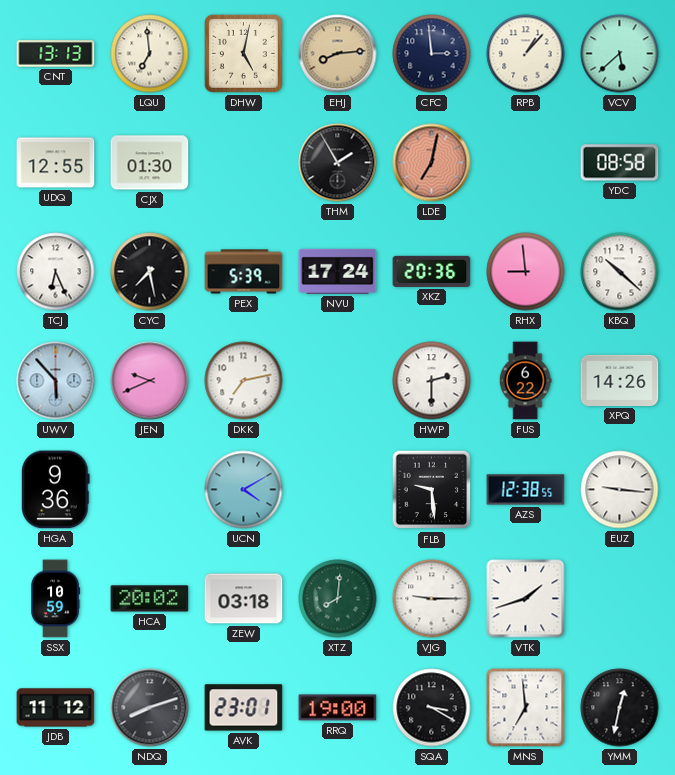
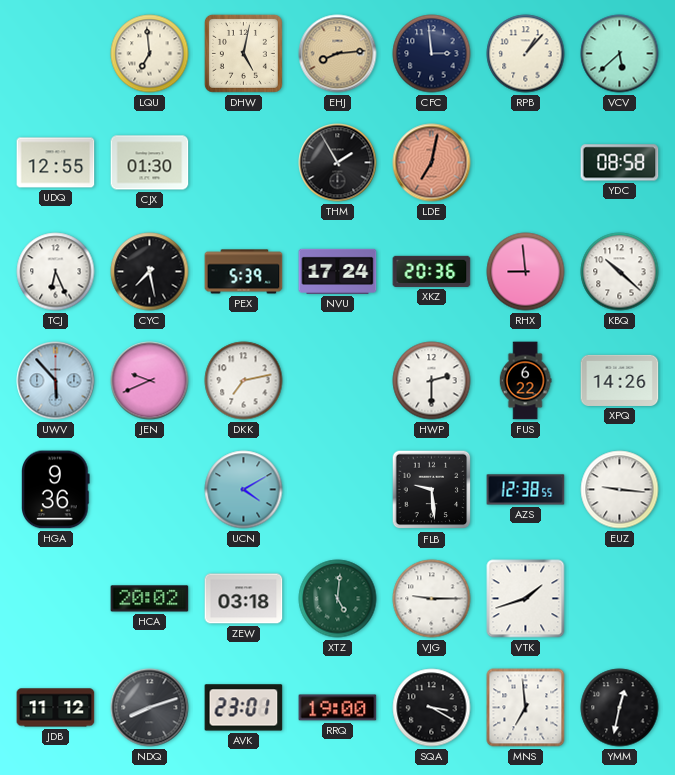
CNT: 13:13 -> none (56, 54)
SSX: 10:59 -> none (56, 599)
XTZ: 8:01 -> 5:01 (338, 599)
